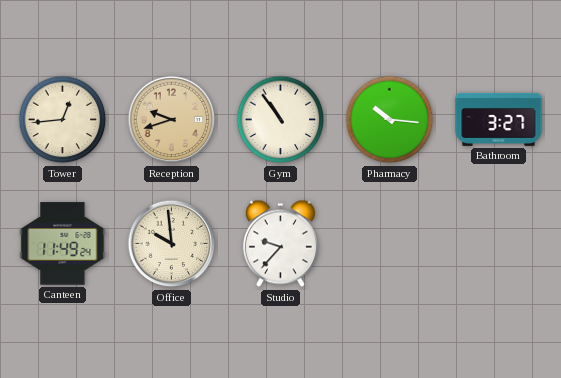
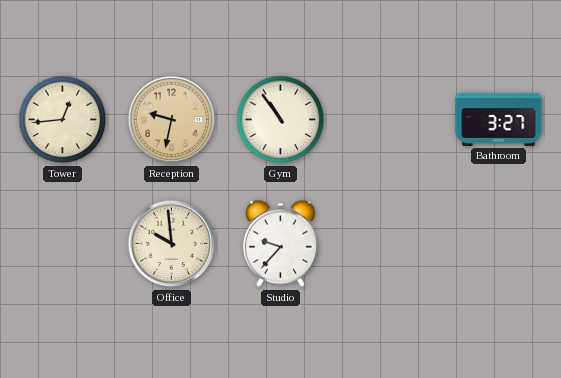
Reception: 9:42 -> 9:32 (172, 120)
Pharmacy: 10:16 -> none (390, 120)
Canteen: 11:49 -> none (63, 244)
